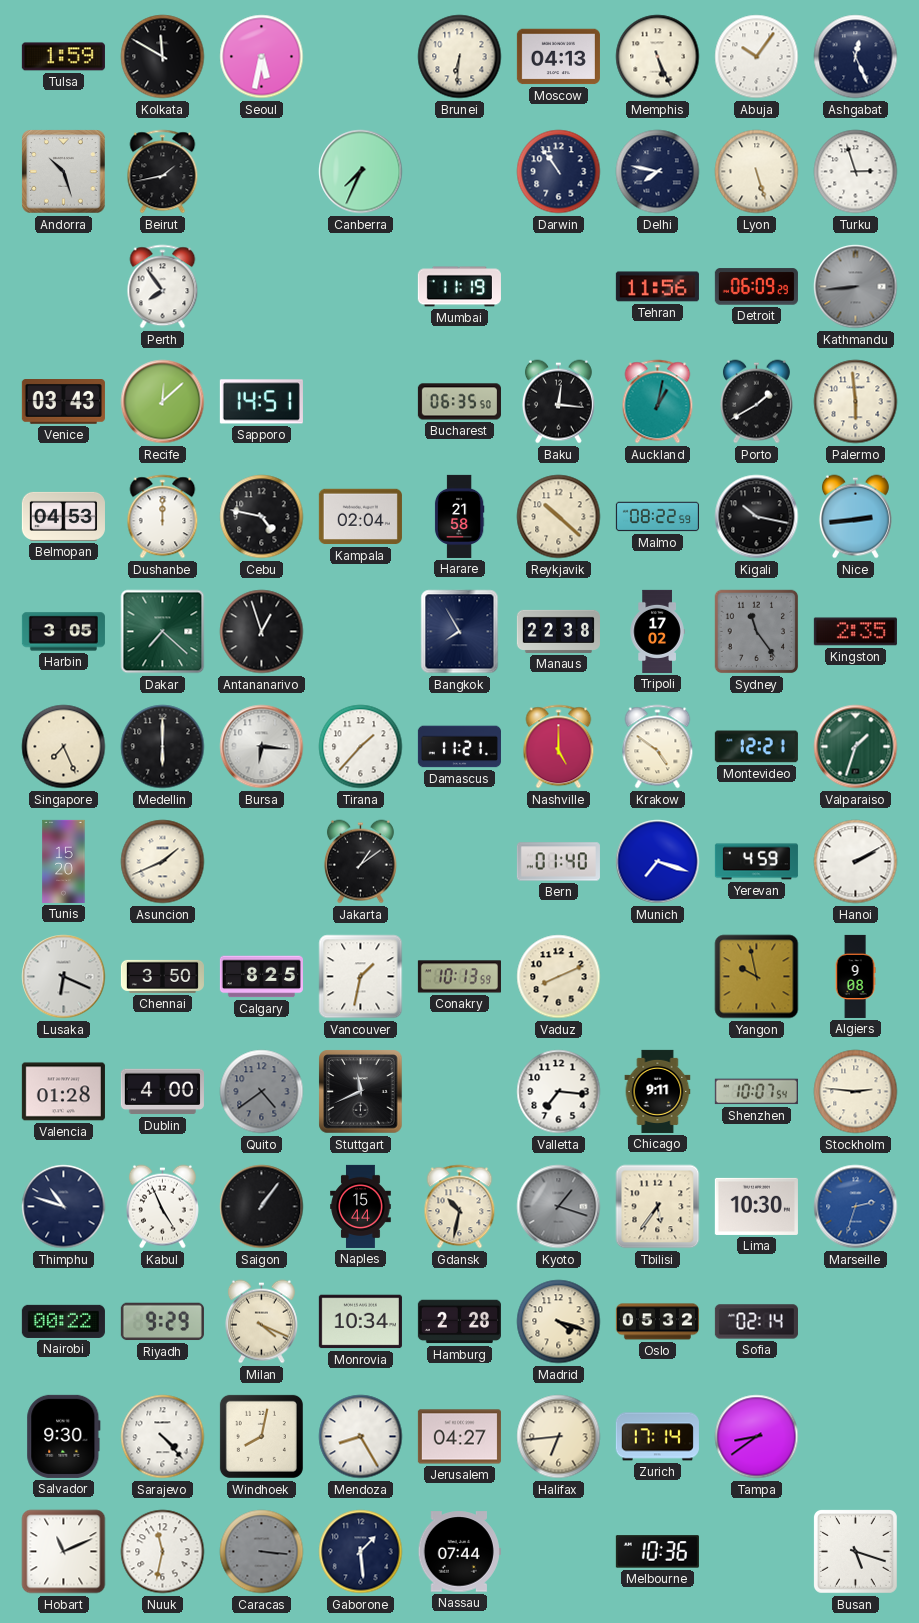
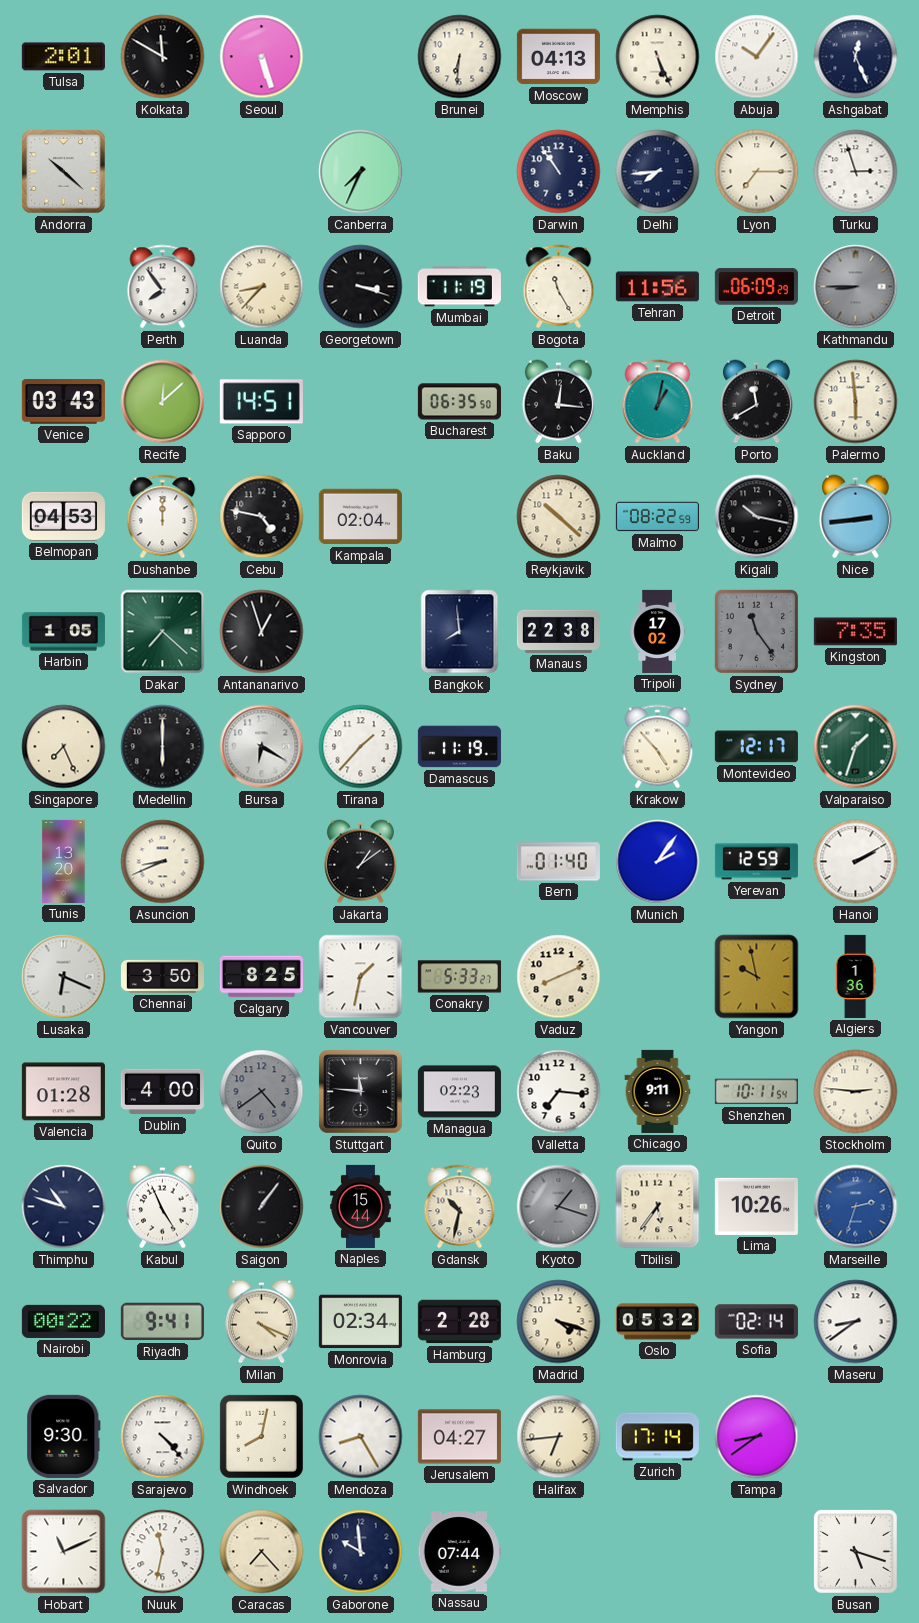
Tulsa: 1:59 -> 2:01 (63, 57)
Seoul: 5:32 -> 5:27 (262, 57)
Andorra: 10:27 -> 10:22 (64, 172)
Beirut: 1:43 -> none (163, 172)
Delhi: 7:47 -> 7:44 (658, 172)
Lyon: 5:27 -> 7:15 (757, 172)
Luanda: none -> 8:37 (262, 287)
Georgetown: none -> 3:18 (361, 287)
Bogota: none -> 11:25 (559, 287)
Kathmandu: 8:44 -> 8:45 (856, 287)
Porto: 1:40 -> 11:40 (756, 402)
Harare: 21:58 -> none (459, 516)
Harbin: 3:05 -> 1:05 (63, 632)
Bangkok: 7:55 -> 7:59 (460, 632)
Kingston: 2:35 -> 7:35 (855, 632)
Bursa: 6:16 -> 6:20 (262, 747)
Damascus: 11:21 -> 11:19 (459, 747)
Nashville: 5:00 -> none (559, 747)
Krakow: 4:51 -> 4:53 (658, 747)
Montevideo: 12:21 -> 12:17 (756, 747)
Tunis: 15:20 -> 13:20 (64, 861)
Asuncion: 1:41 -> 8:41 (163, 862)
Munich: 7:18 -> 2:06 (658, 862)
Yerevan: 4:59 -> 12:59 (756, 862)
Conakry: 10:13 -> 5:33 (459, 977)
Algiers: 9:08 -> 1:36 (855, 976)
Stuttgart: 11:41 -> 11:46 (361, 1092)
Managua: none -> 02:23 (459, 1092)
Shenzhen: 10:07 -> 10:11 (756, 1092)
Lima: 10:30 -> 10:26 (756, 1206)
Riyadh: 9:29 -> 9:41 (162, 1322)
Monrovia: 10:34 -> 02:34 (360, 1322)
Maseru: none -> 8:39 (856, 1322)
Caracas: 3:16 -> 7:23 (262, 1552)
Caracas dial: grey -> cream (262, 1552)
Gaborone: 1:29 -> 9:59 (361, 1552)
Melbourne: 10:36 -> none (657, 1552)
